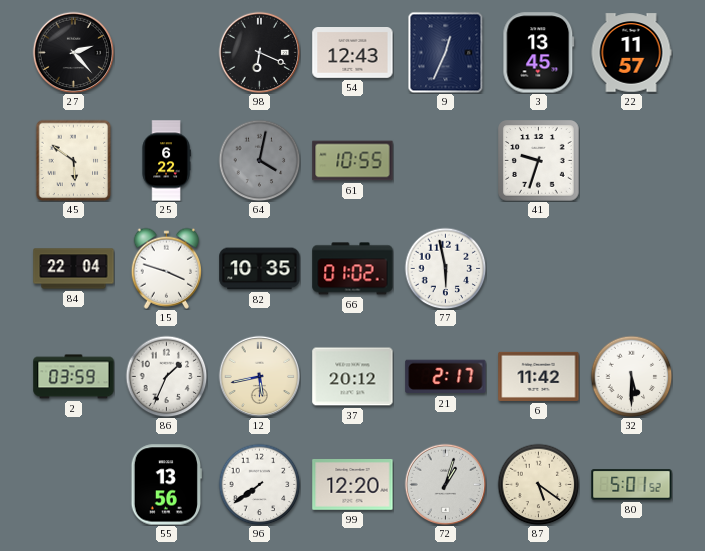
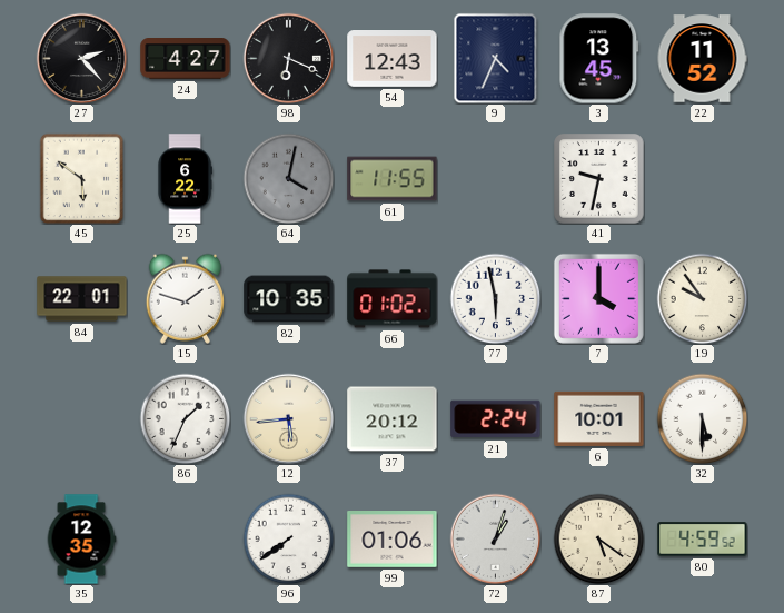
24: none -> 4:27 (186, 59)
9: 12:34 -> 4:34 (496, 58)
22: 11:57 -> 11:52 (702, 59)
61: 10:55 -> 11:55 (393, 179)
41: 9:33 -> 9:32 (599, 179)
84: 22:04 -> 22:01 (82, 299)
15: 3:48 -> 1:48 (185, 298)
7: none -> 4:00 (598, 298)
19: none -> 9:54 (702, 298)
2: 03:59 -> none (74, 377)
12: 5:43 -> 5:44 (288, 418)
21: 2:17 -> 2:24 (496, 419)
6: 11:42 -> 10:01 (599, 418)
35: none -> 12:35 (81, 540)
55: 13:56 -> none (166, 485)
99: 12:20 -> 01:06 (393, 540)
80: 5:01 -> 4:59 (703, 540)
